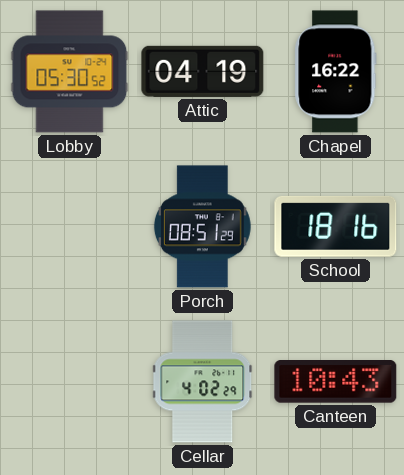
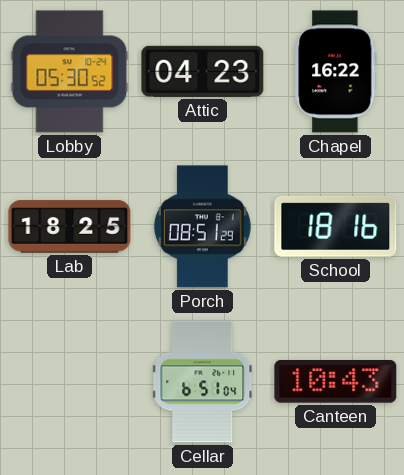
Attic: 04:19 -> 04:23 (203, 71)
Lab: none -> 18:25 (70, 227)
Cellar: 4:02 -> 6:51 (203, 382)
